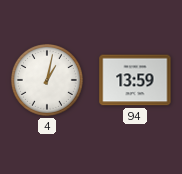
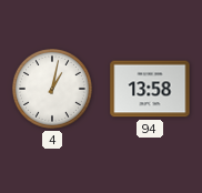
94: 13:59 -> 13:58 (150, 89)
